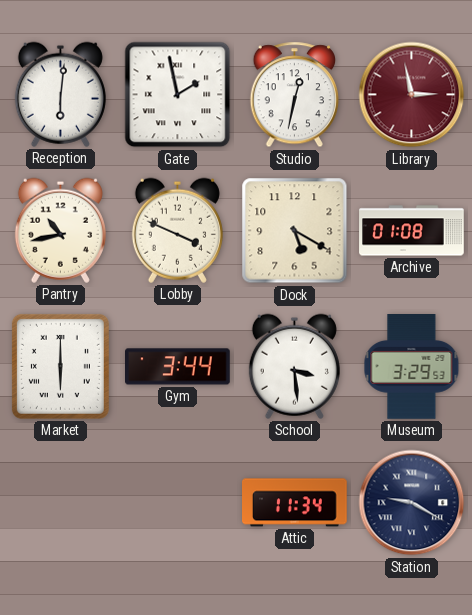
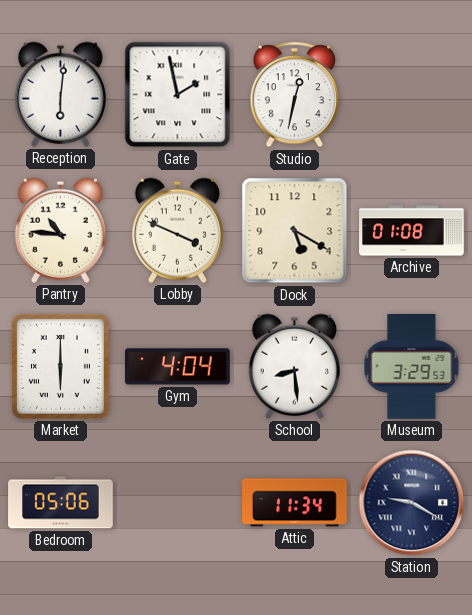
Library: 2:58 -> none (412, 95)
Pantry: 10:43 -> 10:46 (60, 230)
Gym: 3:44 -> 4:04 (178, 367)
School: 3:29 -> 8:29 (294, 366)
Bedroom: none -> 05:06 (61, 503)
